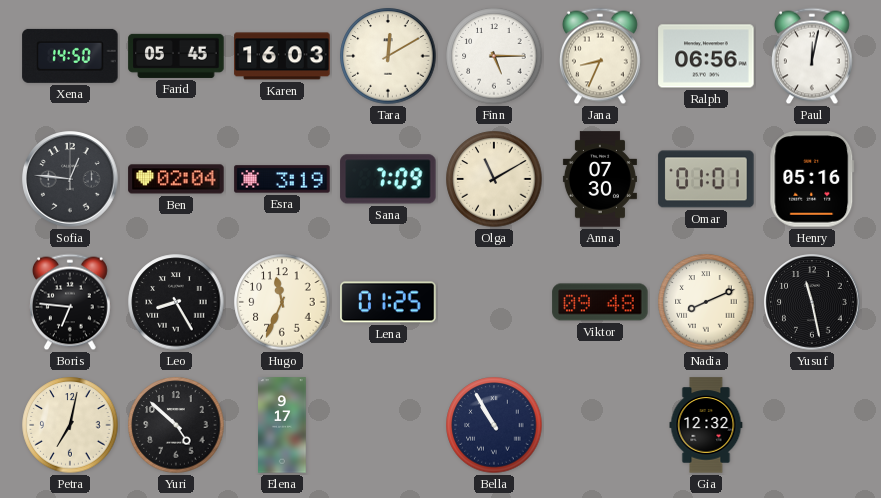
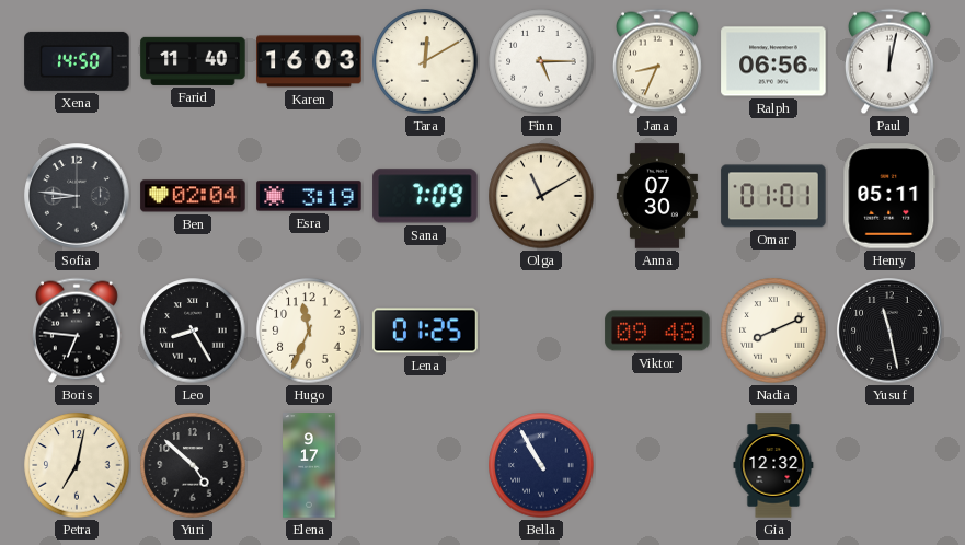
Farid: 05:45 -> 11:40 (193, 61)
Sofia: 12:46 -> 8:46 (77, 196)
Henry: 05:16 -> 05:11 (889, 196)
